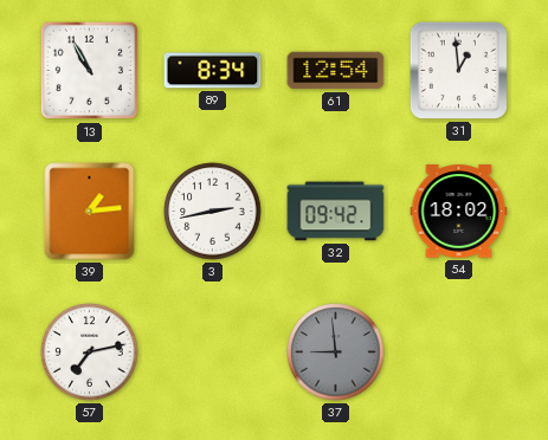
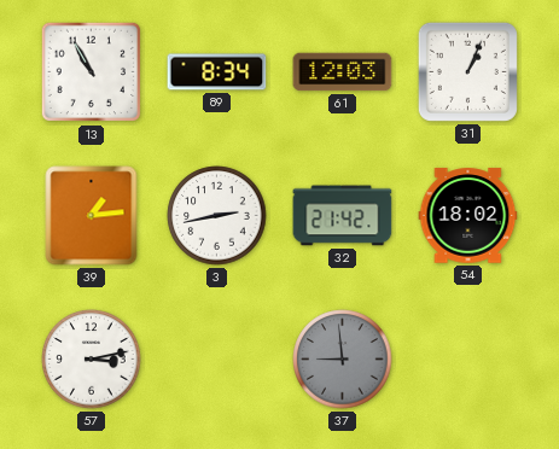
61: 12:54 -> 12:03 (343, 72)
31: 12:59 -> 1:04 (467, 71)
32: 09:42 -> 21:42 (343, 216)
57: 7:13 -> 3:13 (92, 360)
